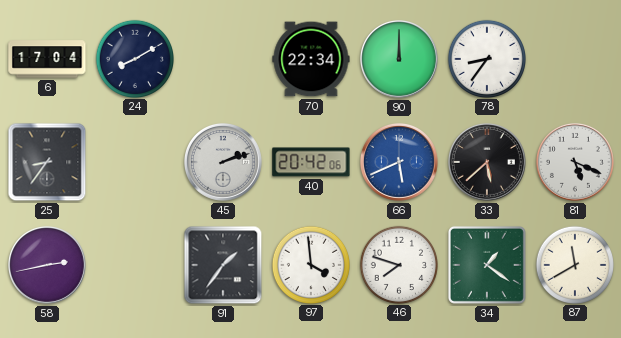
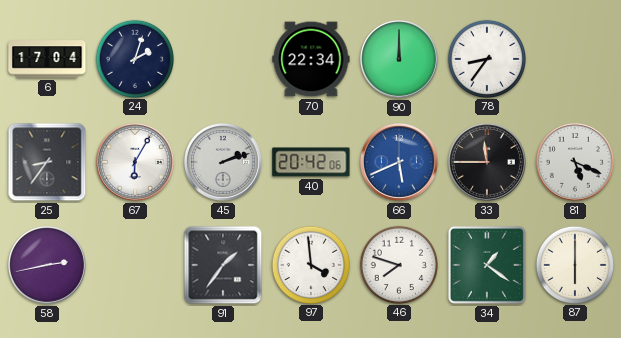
24: 8:10 -> 2:03 (134, 58)
67: none -> 6:05 (135, 162)
33: 5:38 -> 11:45 (487, 162)
87: 11:40 -> 6:00 (574, 264)
